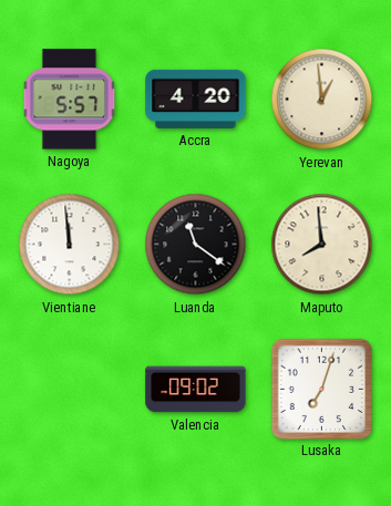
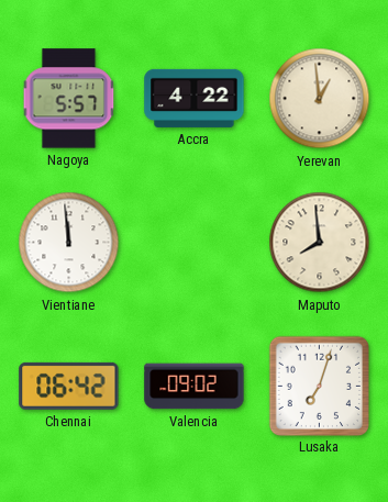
Accra: 4:20 -> 4:22 (195, 98)
Luanda: 11:21 -> none (196, 245)
Chennai: none -> 06:42 (69, 386)
